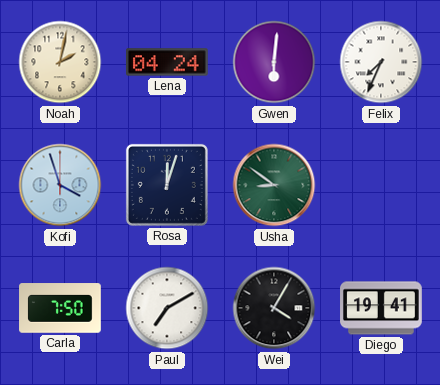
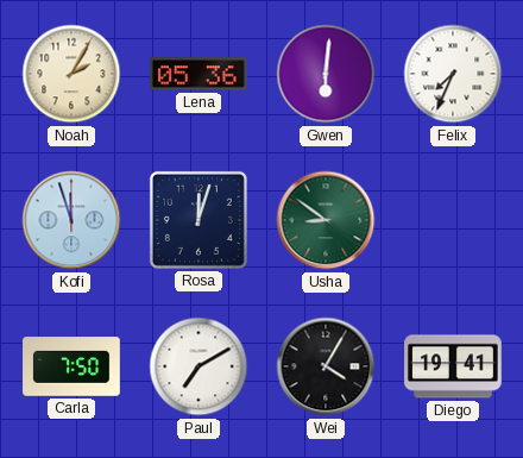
Noah: 2:02 -> 2:05 (71, 74)
Lena: 04:24 -> 05:36 (200, 74)
Kofi: 3:57 -> 11:57 (71, 220)
